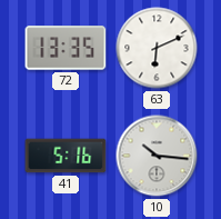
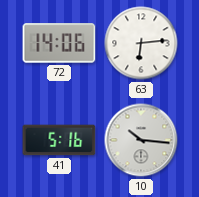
72: 13:35 -> 14:06 (59, 43)
63: 6:11 -> 6:14 (141, 43)
